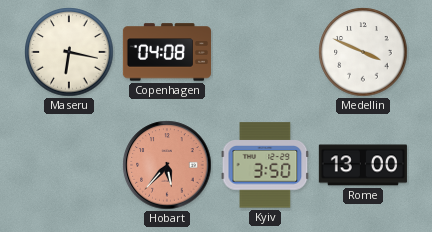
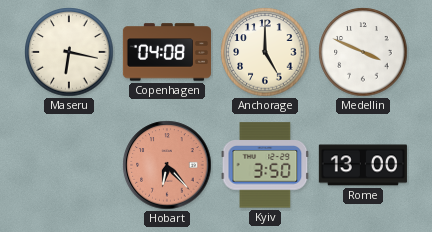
Anchorage: none -> 5:00 (265, 52)
Hobart: 5:37 -> 6:23 (167, 165)
